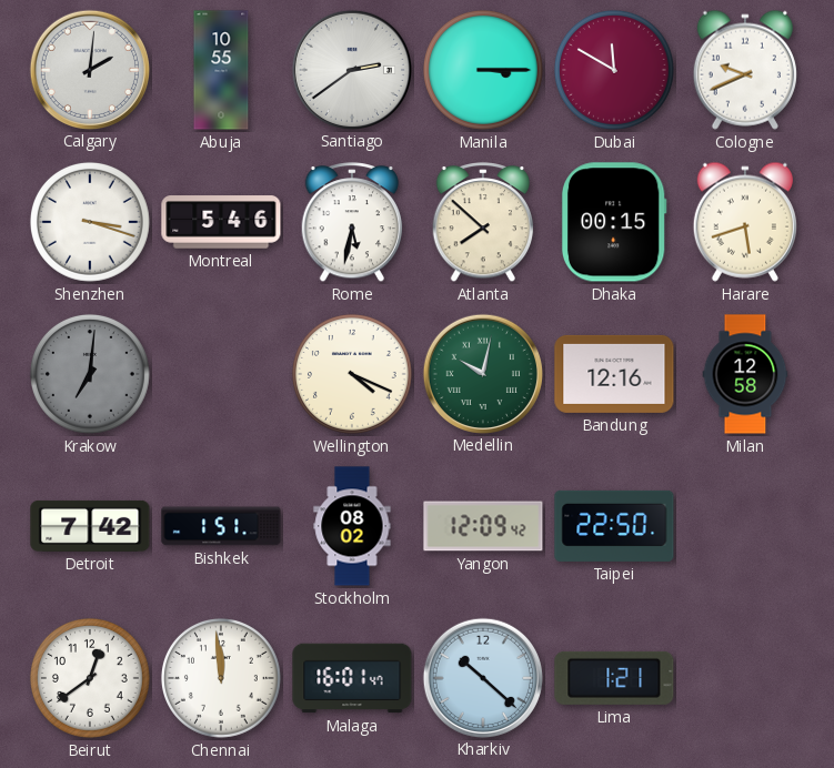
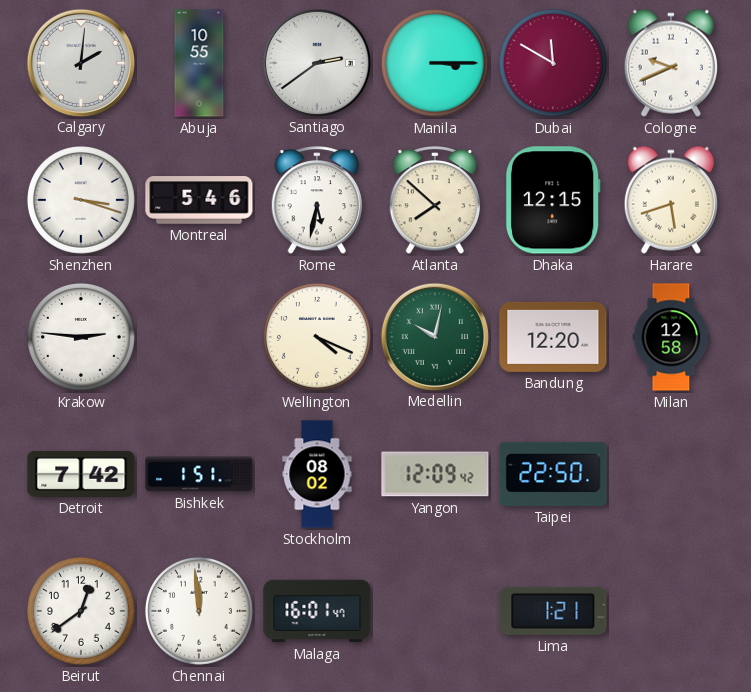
Dhaka: 00:15 -> 12:15 (553, 200)
Krakow: 7:01 -> 2:46 (81, 337)
Krakow dial: grey -> white (81, 337)
Bandung: 12:16 -> 12:20 (553, 337)
Kharkiv: 10:22 -> none (482, 677)
